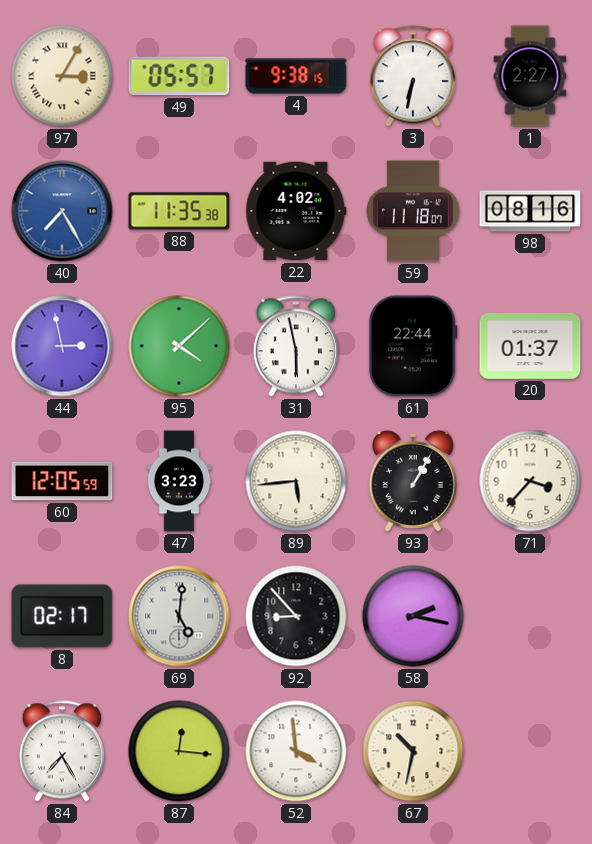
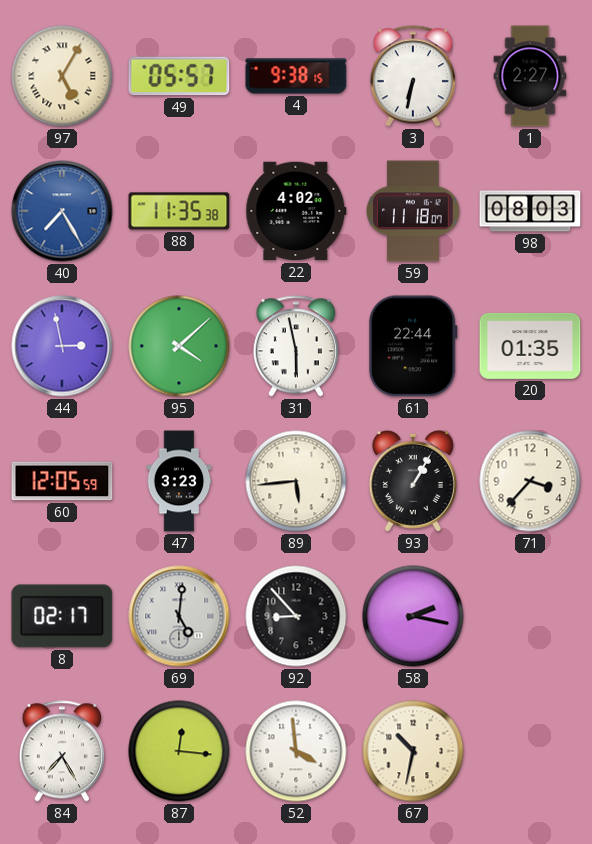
97: 3:05 -> 5:05 (62, 76)
98: 08:16 -> 08:03 (530, 211)
20: 01:37 -> 01:35 (530, 346)
